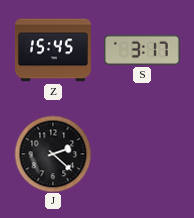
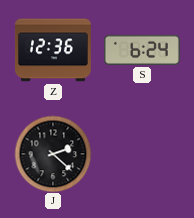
Z: 15:45 -> 12:36 (53, 50)
S: 3:17 -> 6:24 (142, 50)
